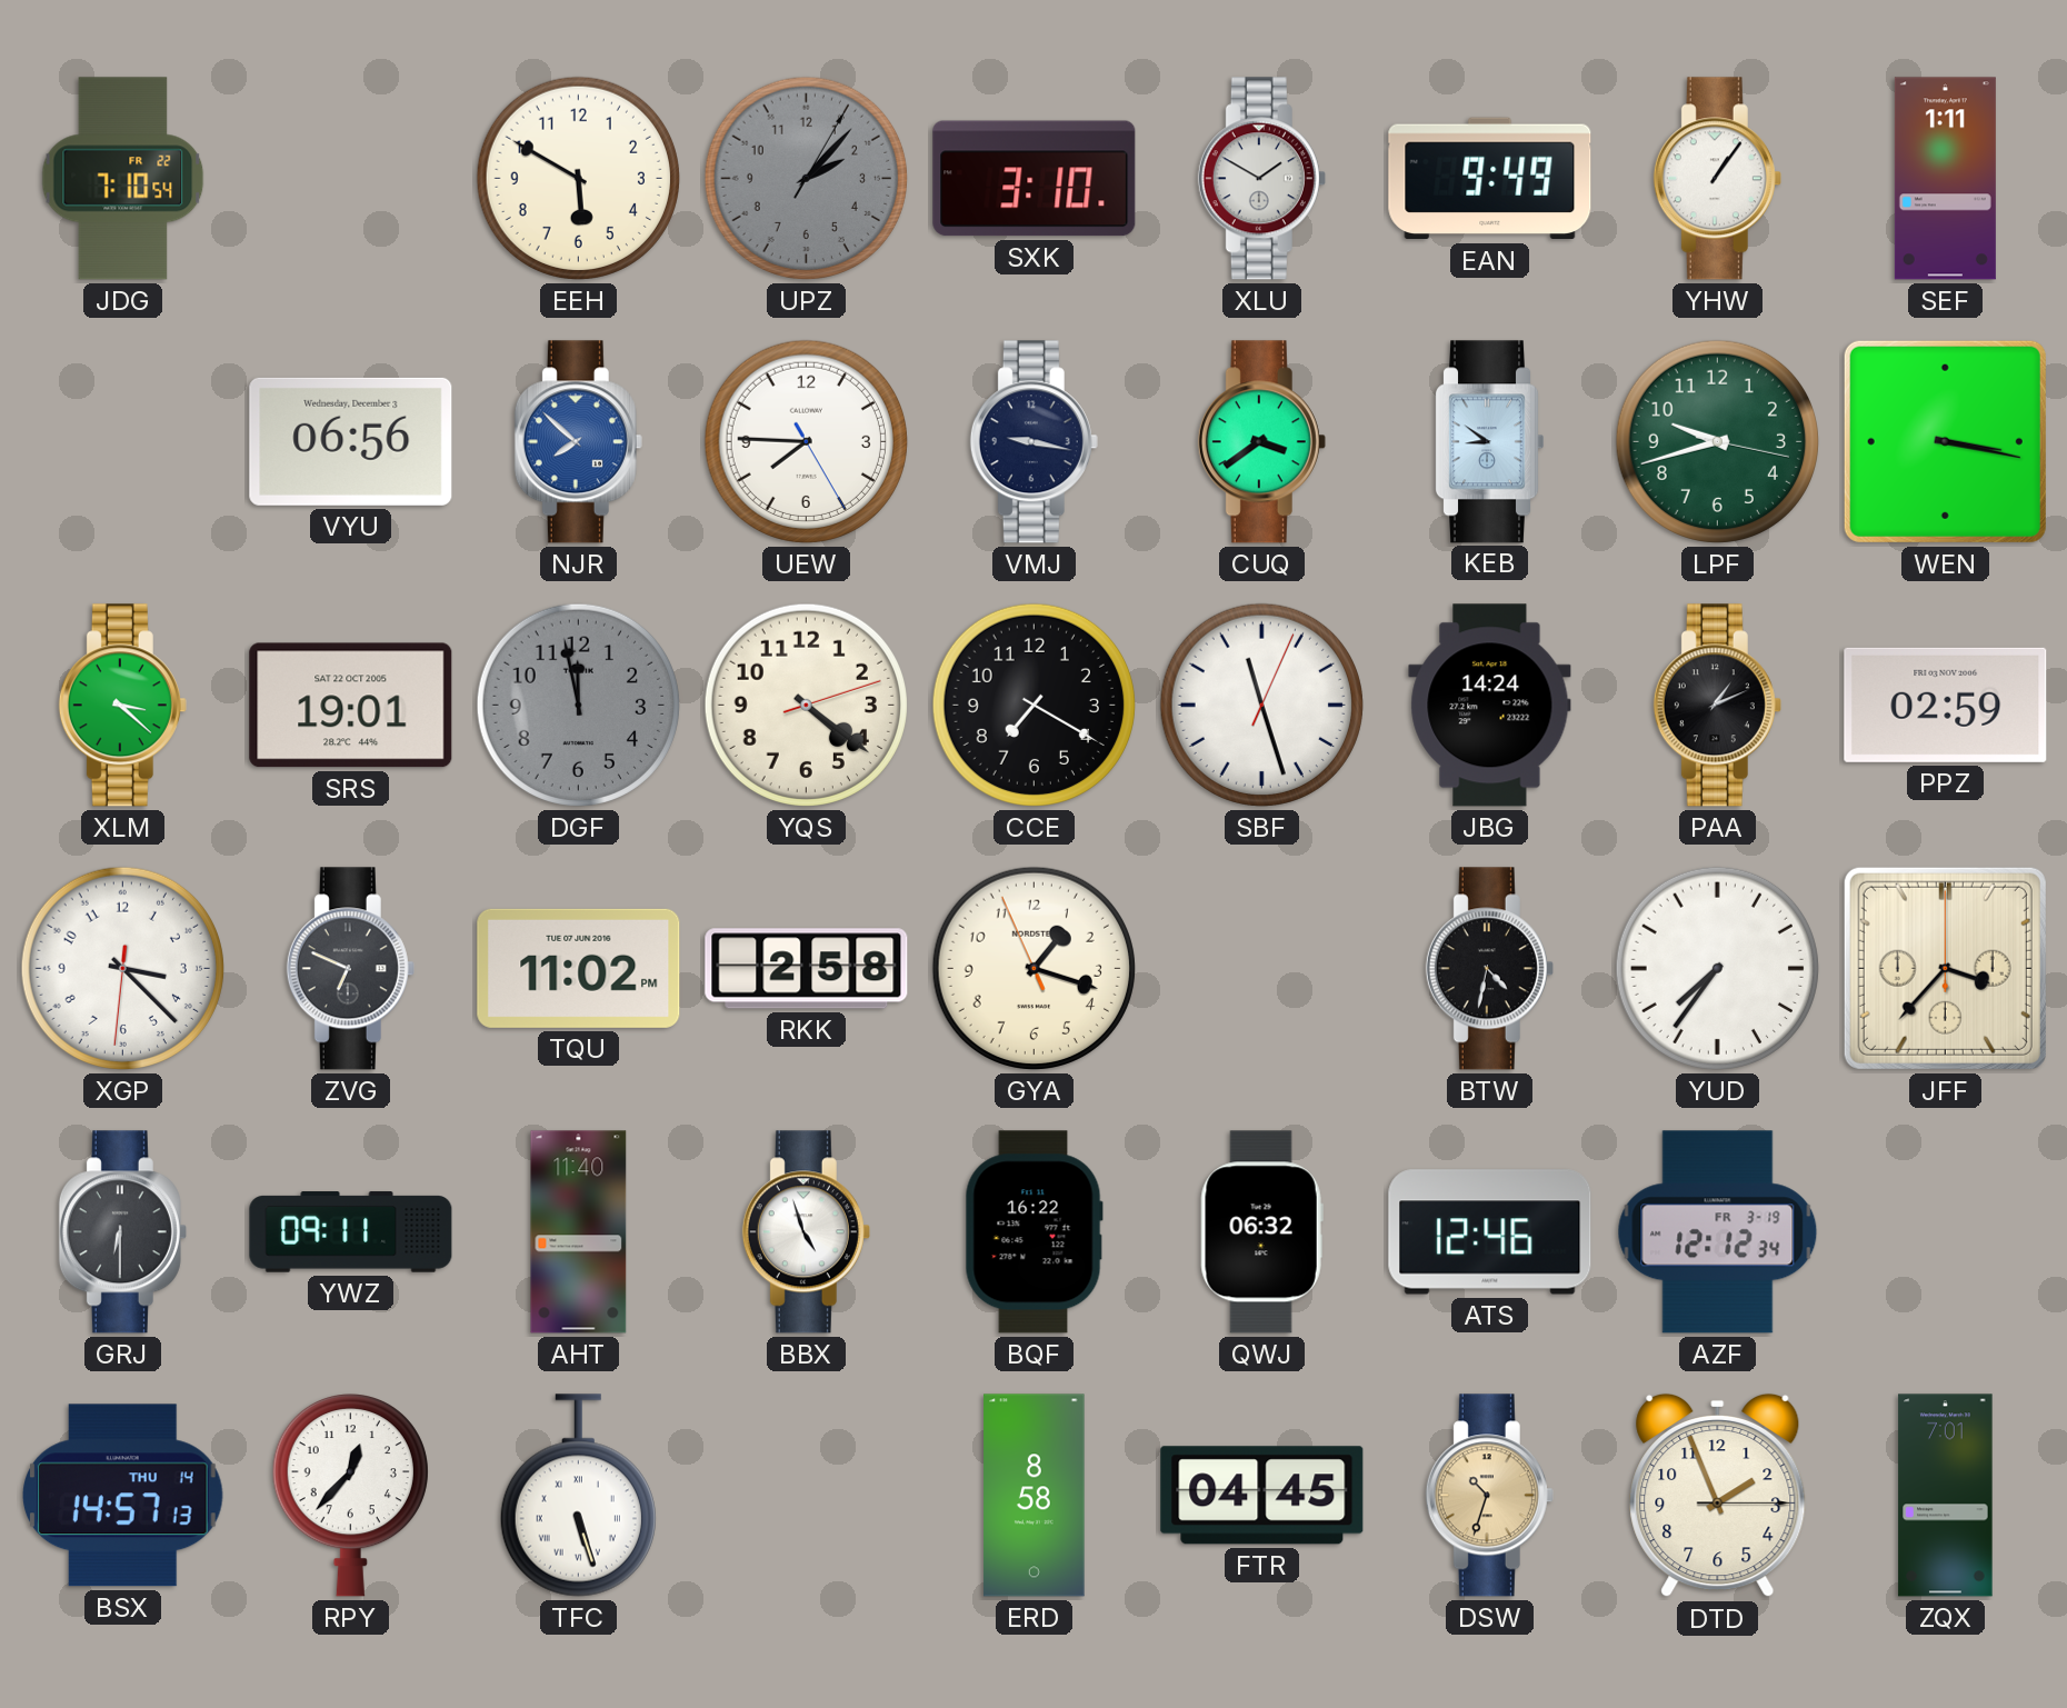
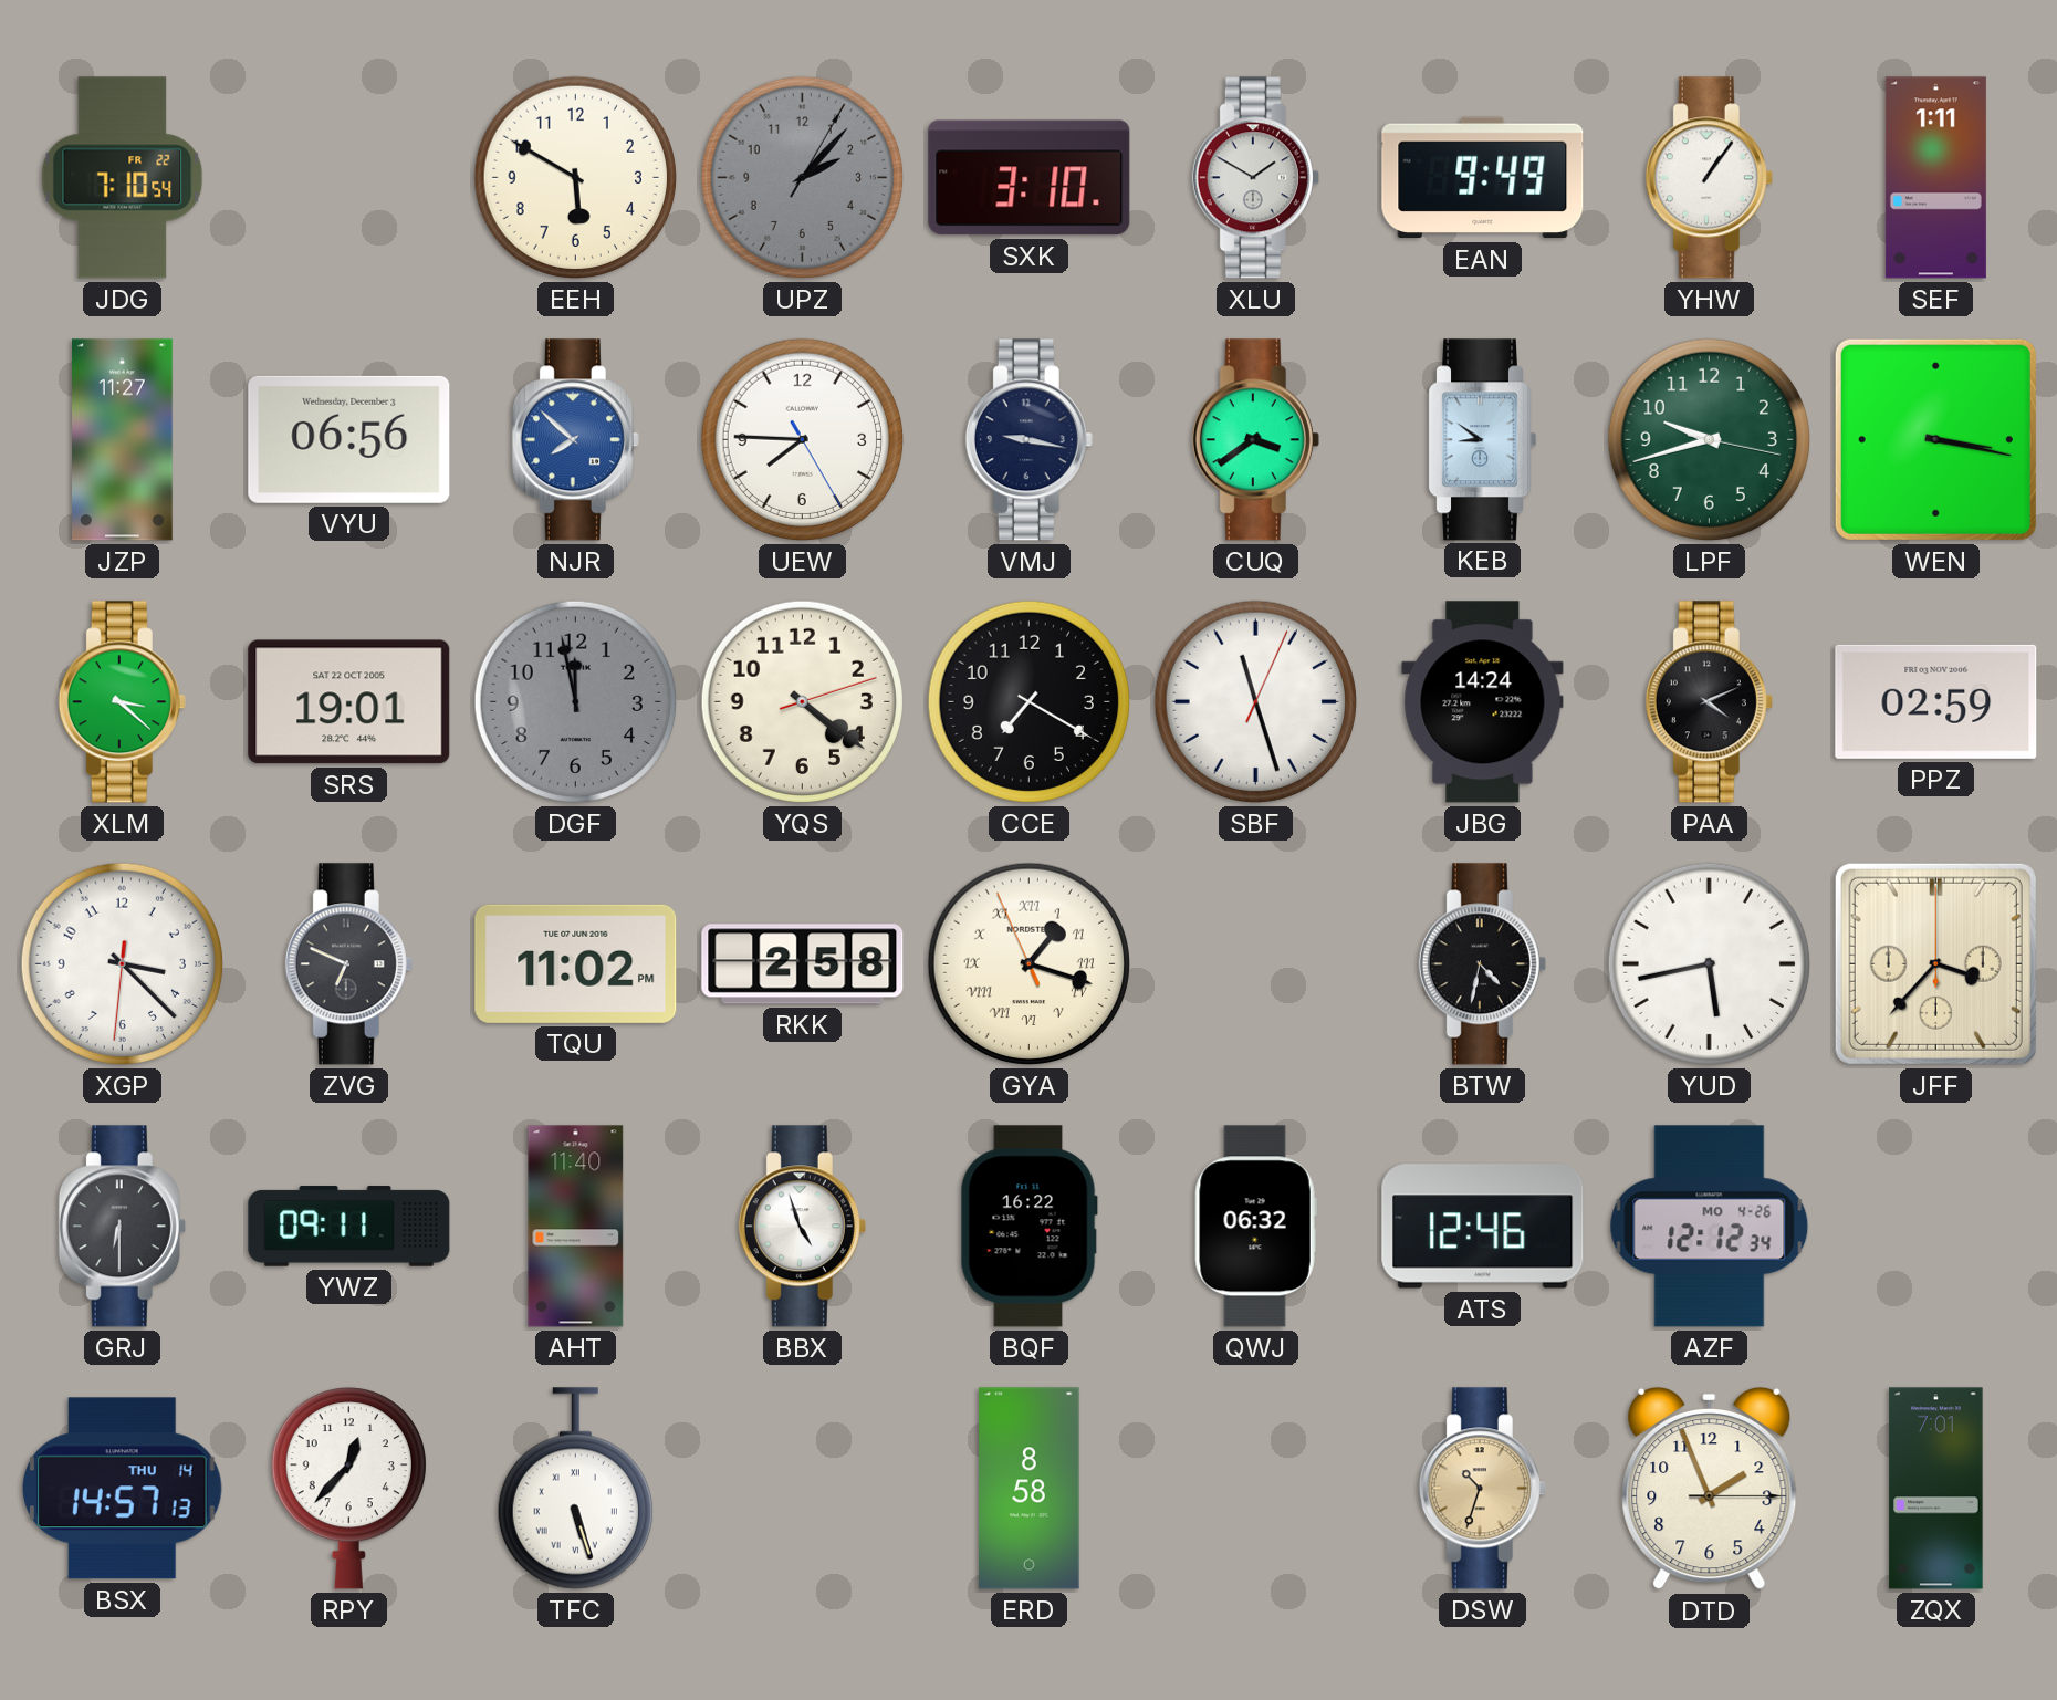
JZP: none -> 11:27 (123, 440)
PAA: 1:11 -> 4:11 (1709, 702)
GYA numerals: Arabic -> Roman (1028, 963)
YUD: 7:36 -> 5:43 (1709, 963)
AZF date: FR 3-19 -> MO 4-26 (1710, 1227)
FTR: 04:45 -> none (1262, 1496)
